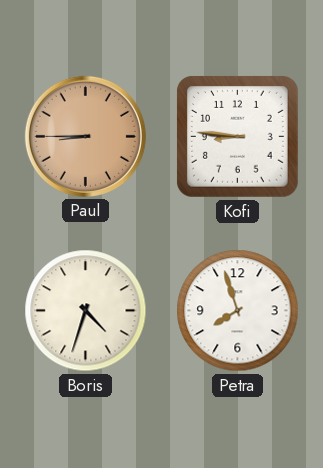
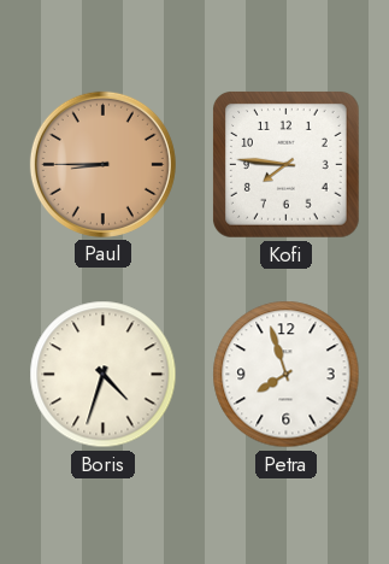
Kofi: 8:46 -> 7:46 (287, 165)
